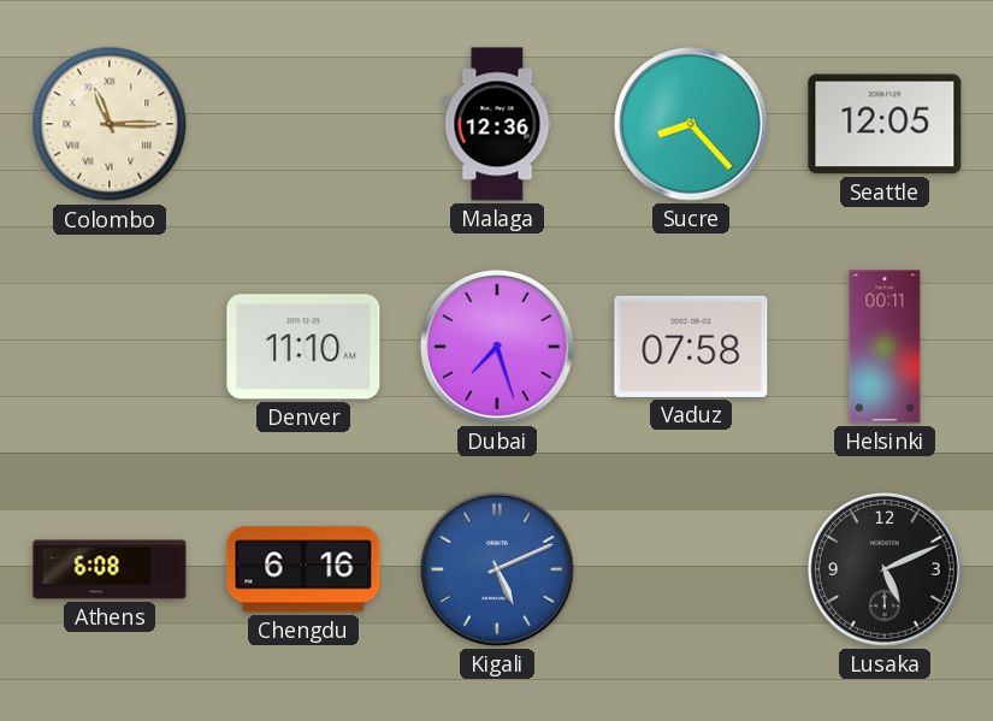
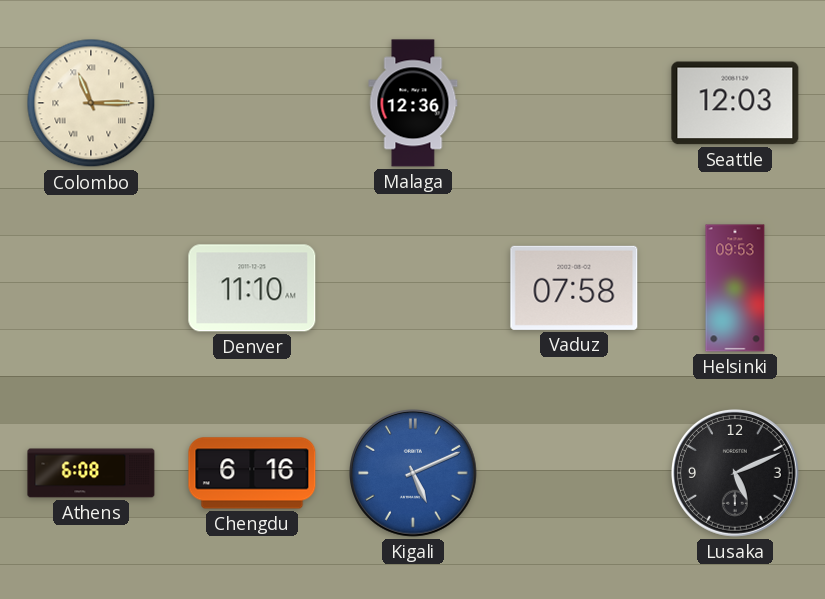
Sucre: 8:23 -> none (692, 125)
Seattle: 12:05 -> 12:03 (735, 103)
Dubai: 7:27 -> none (498, 348)
Helsinki: 00:11 -> 09:53 (735, 288)
